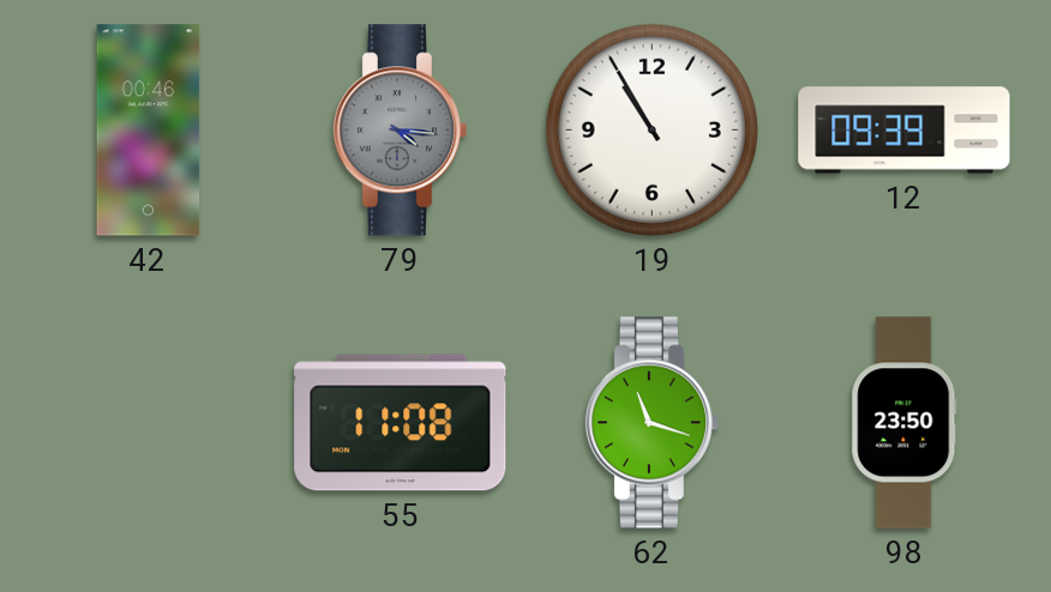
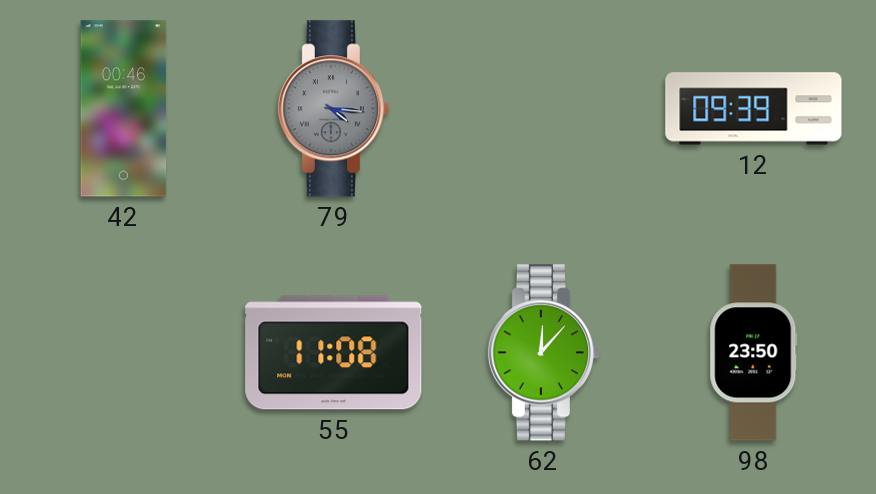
19: 10:55 -> none (651, 129)
62: 11:18 -> 12:07 (543, 353)
